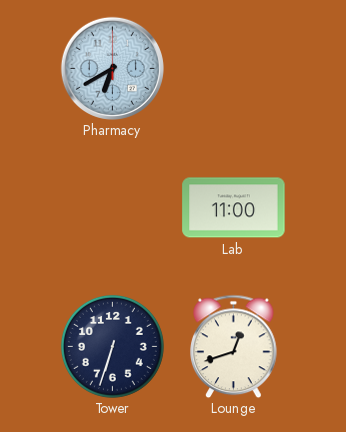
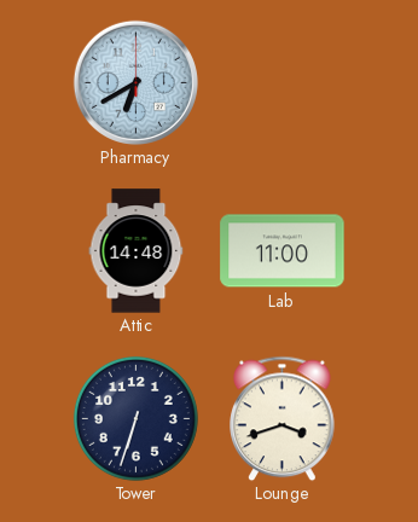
Attic: none -> 14:48 (137, 251)
Lounge: 12:42 -> 3:42 (283, 418)
